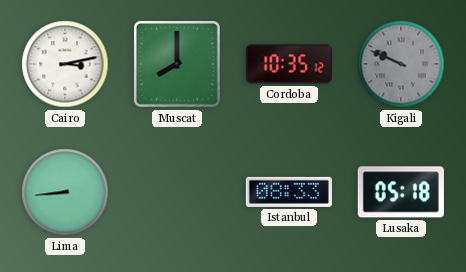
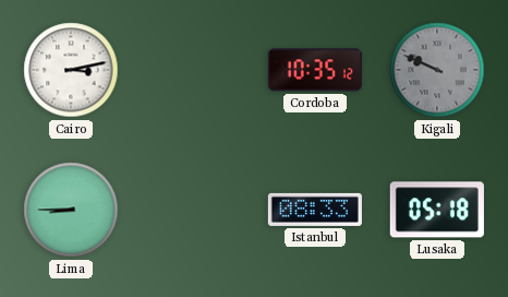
Muscat: 8:00 -> none (177, 64)
Lima: 8:44 -> 8:45 (71, 210)
